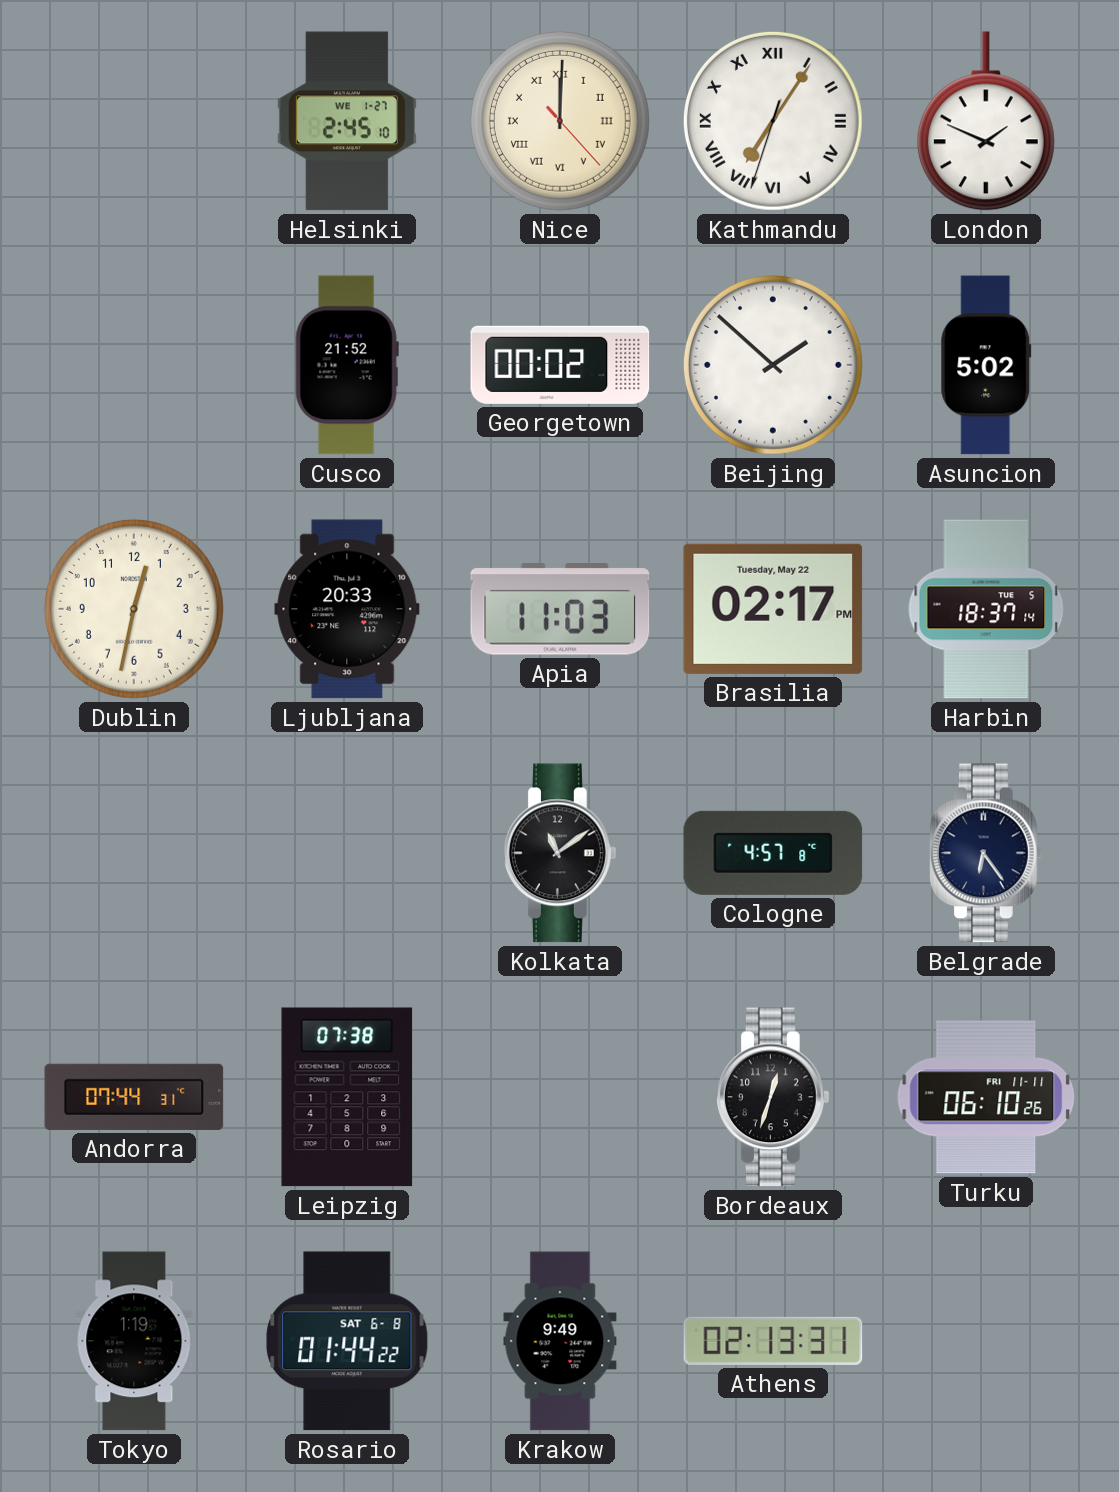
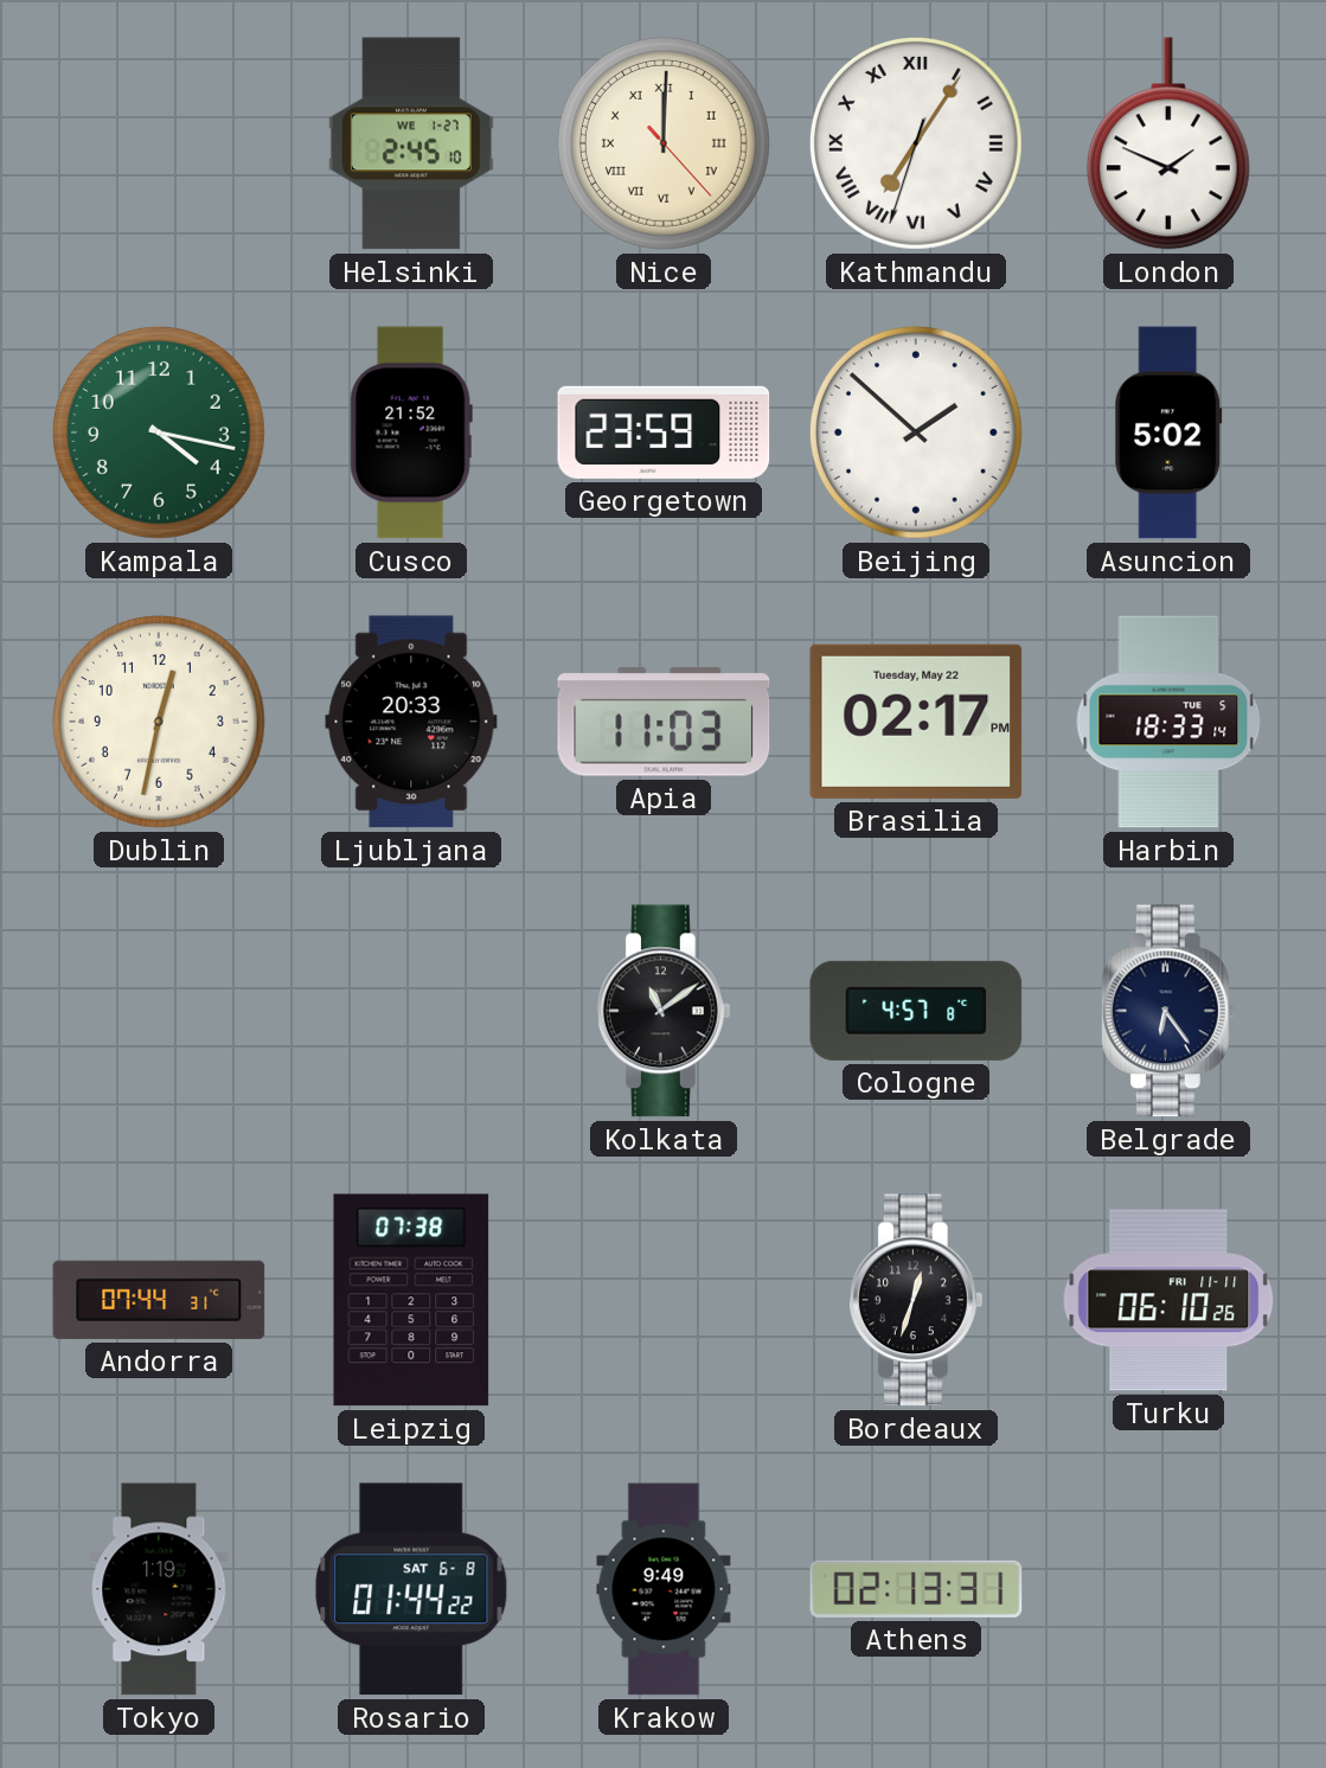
Kampala: none -> 4:17 (159, 433)
Georgetown: 00:02 -> 23:59 (664, 433)
Harbin: 18:37 -> 18:33 (1168, 722)
